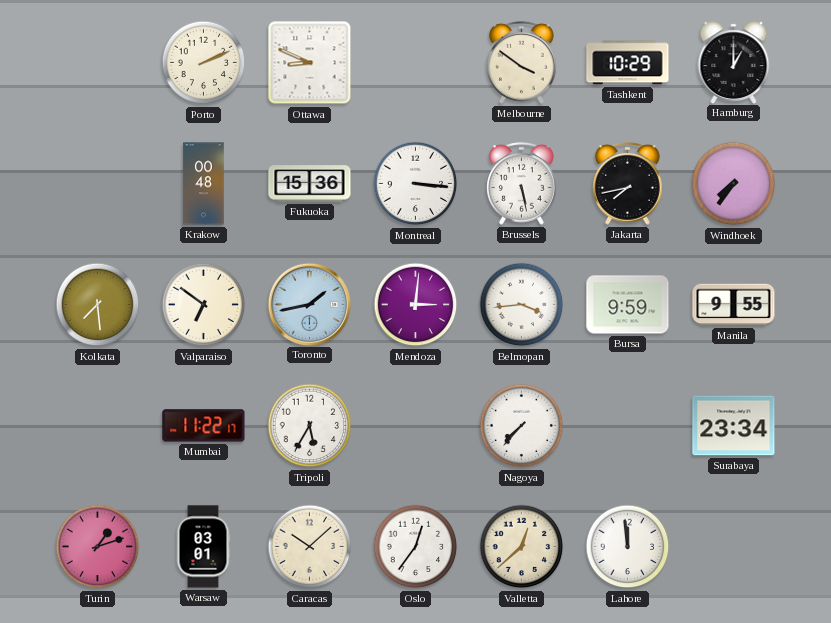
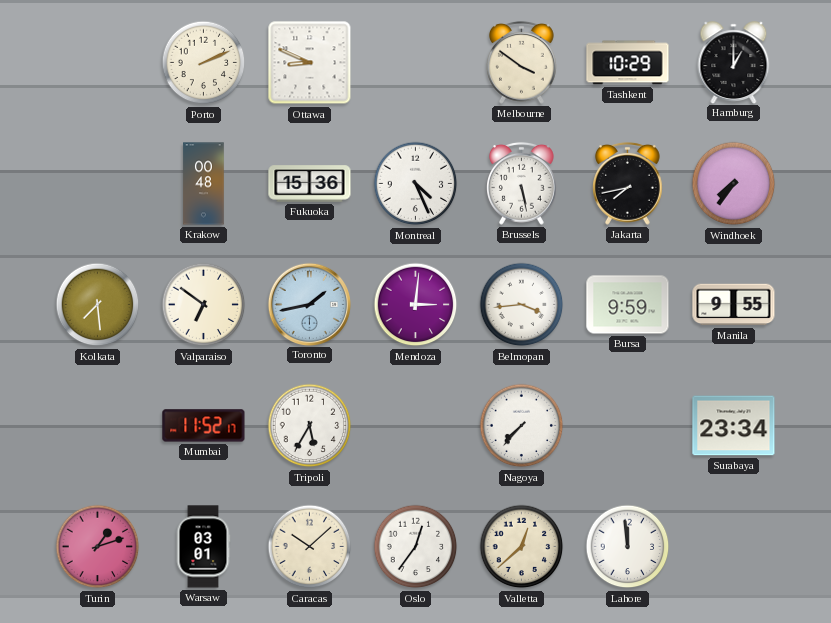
Montreal: 3:16 -> 4:26 (416, 184)
Mumbai: 11:22 -> 11:52 (204, 426)
